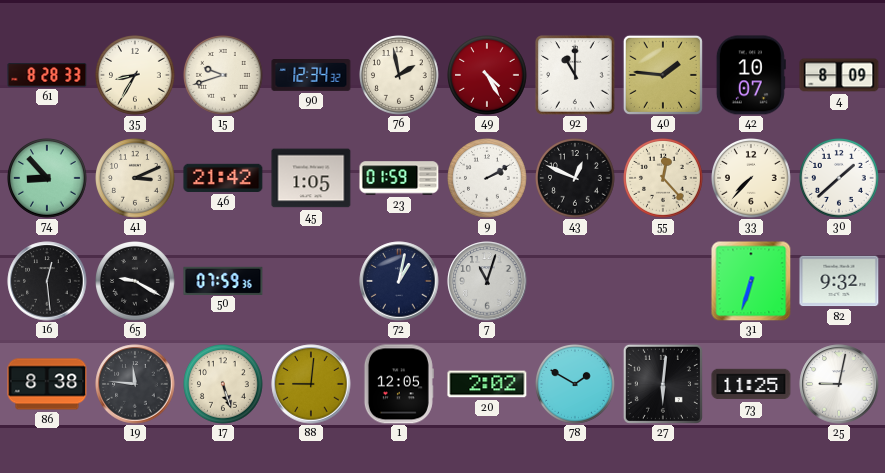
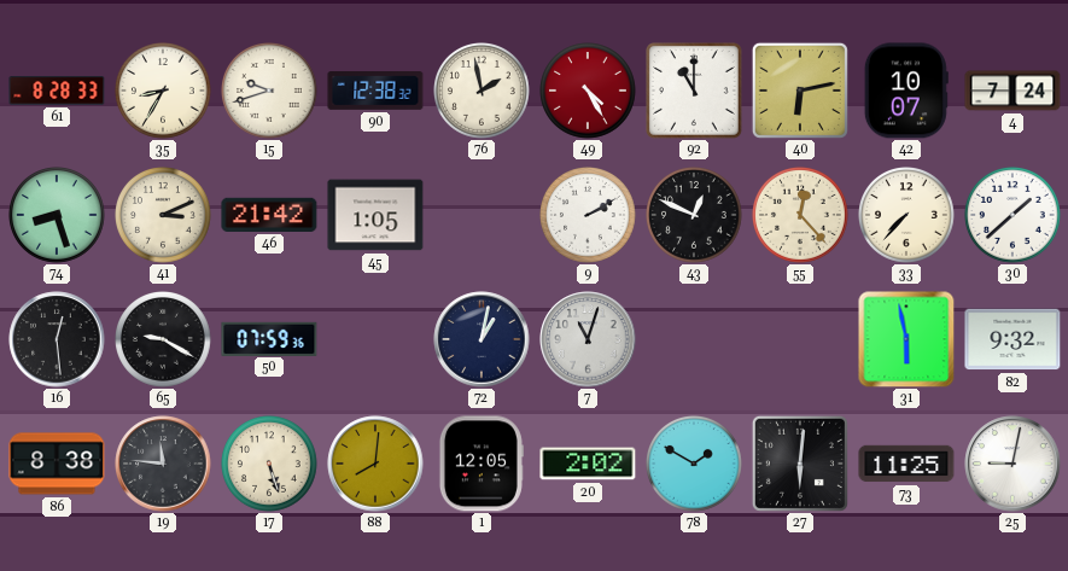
90: 12:34 -> 12:38 (375, 92)
40: 1:46 -> 6:13 (800, 91)
4: 8:09 -> 7:24 (1012, 91)
74: 8:53 -> 8:27 (58, 216)
23: 01:59 -> none (399, 178)
31: 6:33 -> 5:58 (906, 339)
88: 9:01 -> 8:01 (375, 464)
